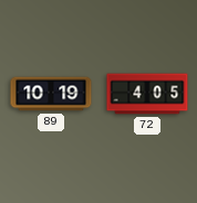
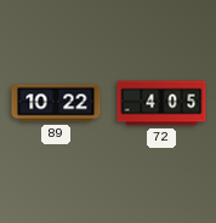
89: 10:19 -> 10:22 (56, 103)
